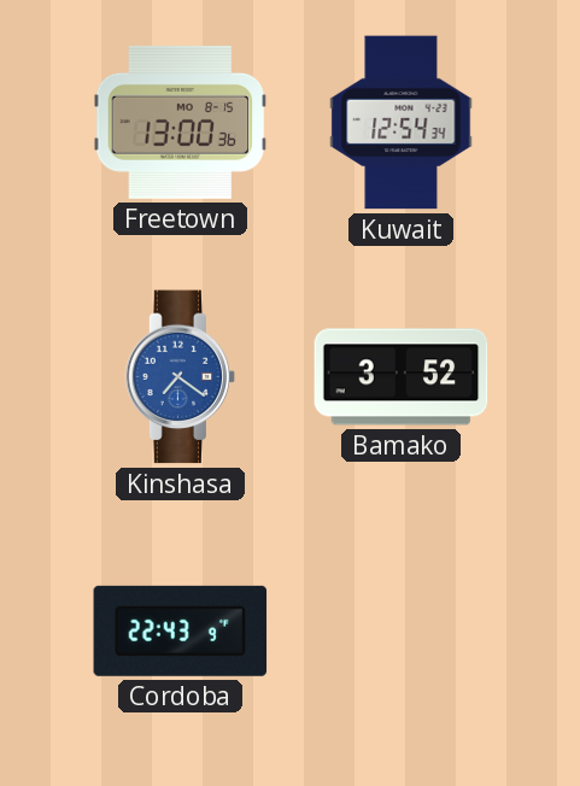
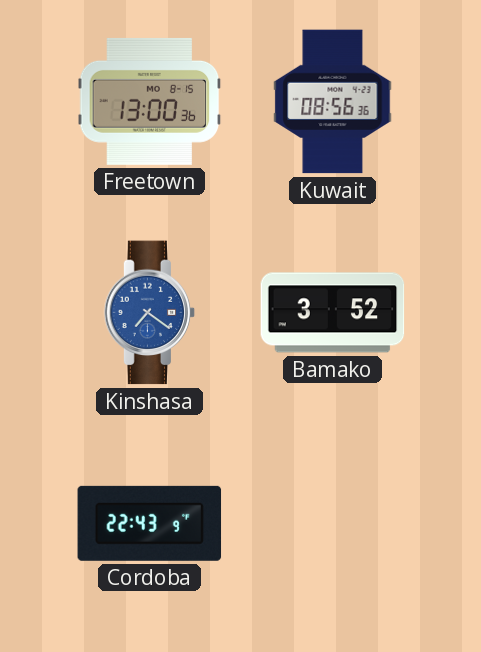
Kuwait: 12:54 -> 08:56 (333, 102)
